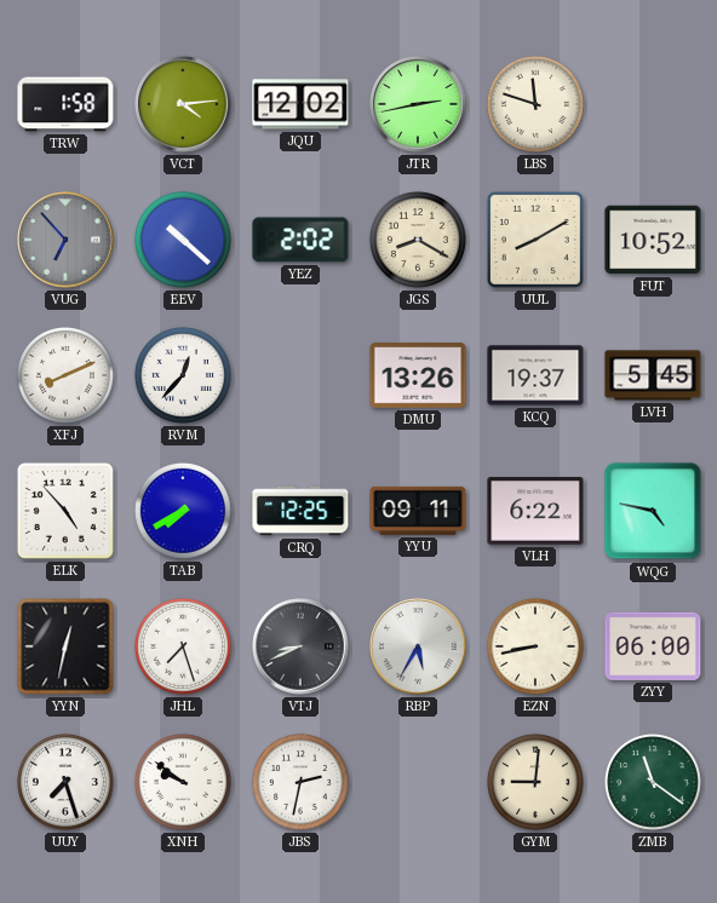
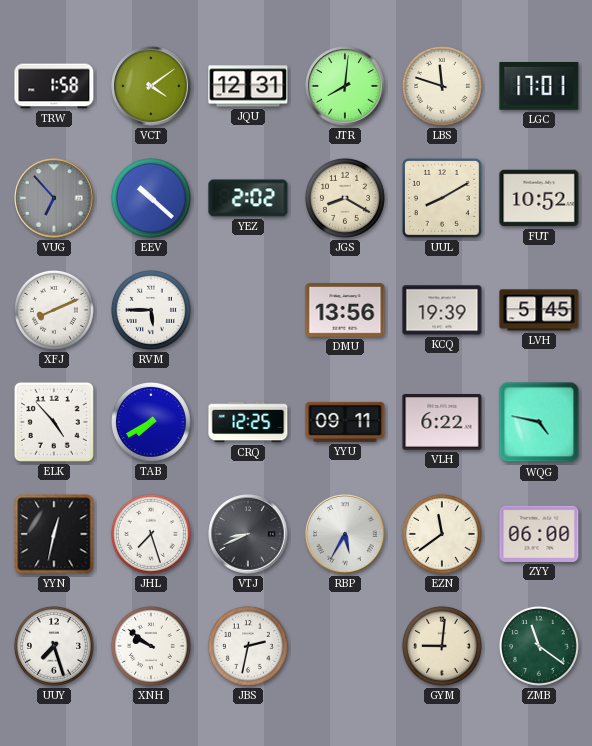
VCT: 4:14 -> 4:09 (151, 86)
JQU: 12:02 -> 12:31 (248, 86)
JTR: 2:43 -> 8:01 (345, 86)
LGC: none -> 17:01 (539, 86)
RVM: 12:37 -> 5:45 (151, 310)
DMU: 13:26 -> 13:56 (345, 310)
KCQ: 19:37 -> 19:39 (442, 310)
EZN: 8:43 -> 11:39 (442, 534)
